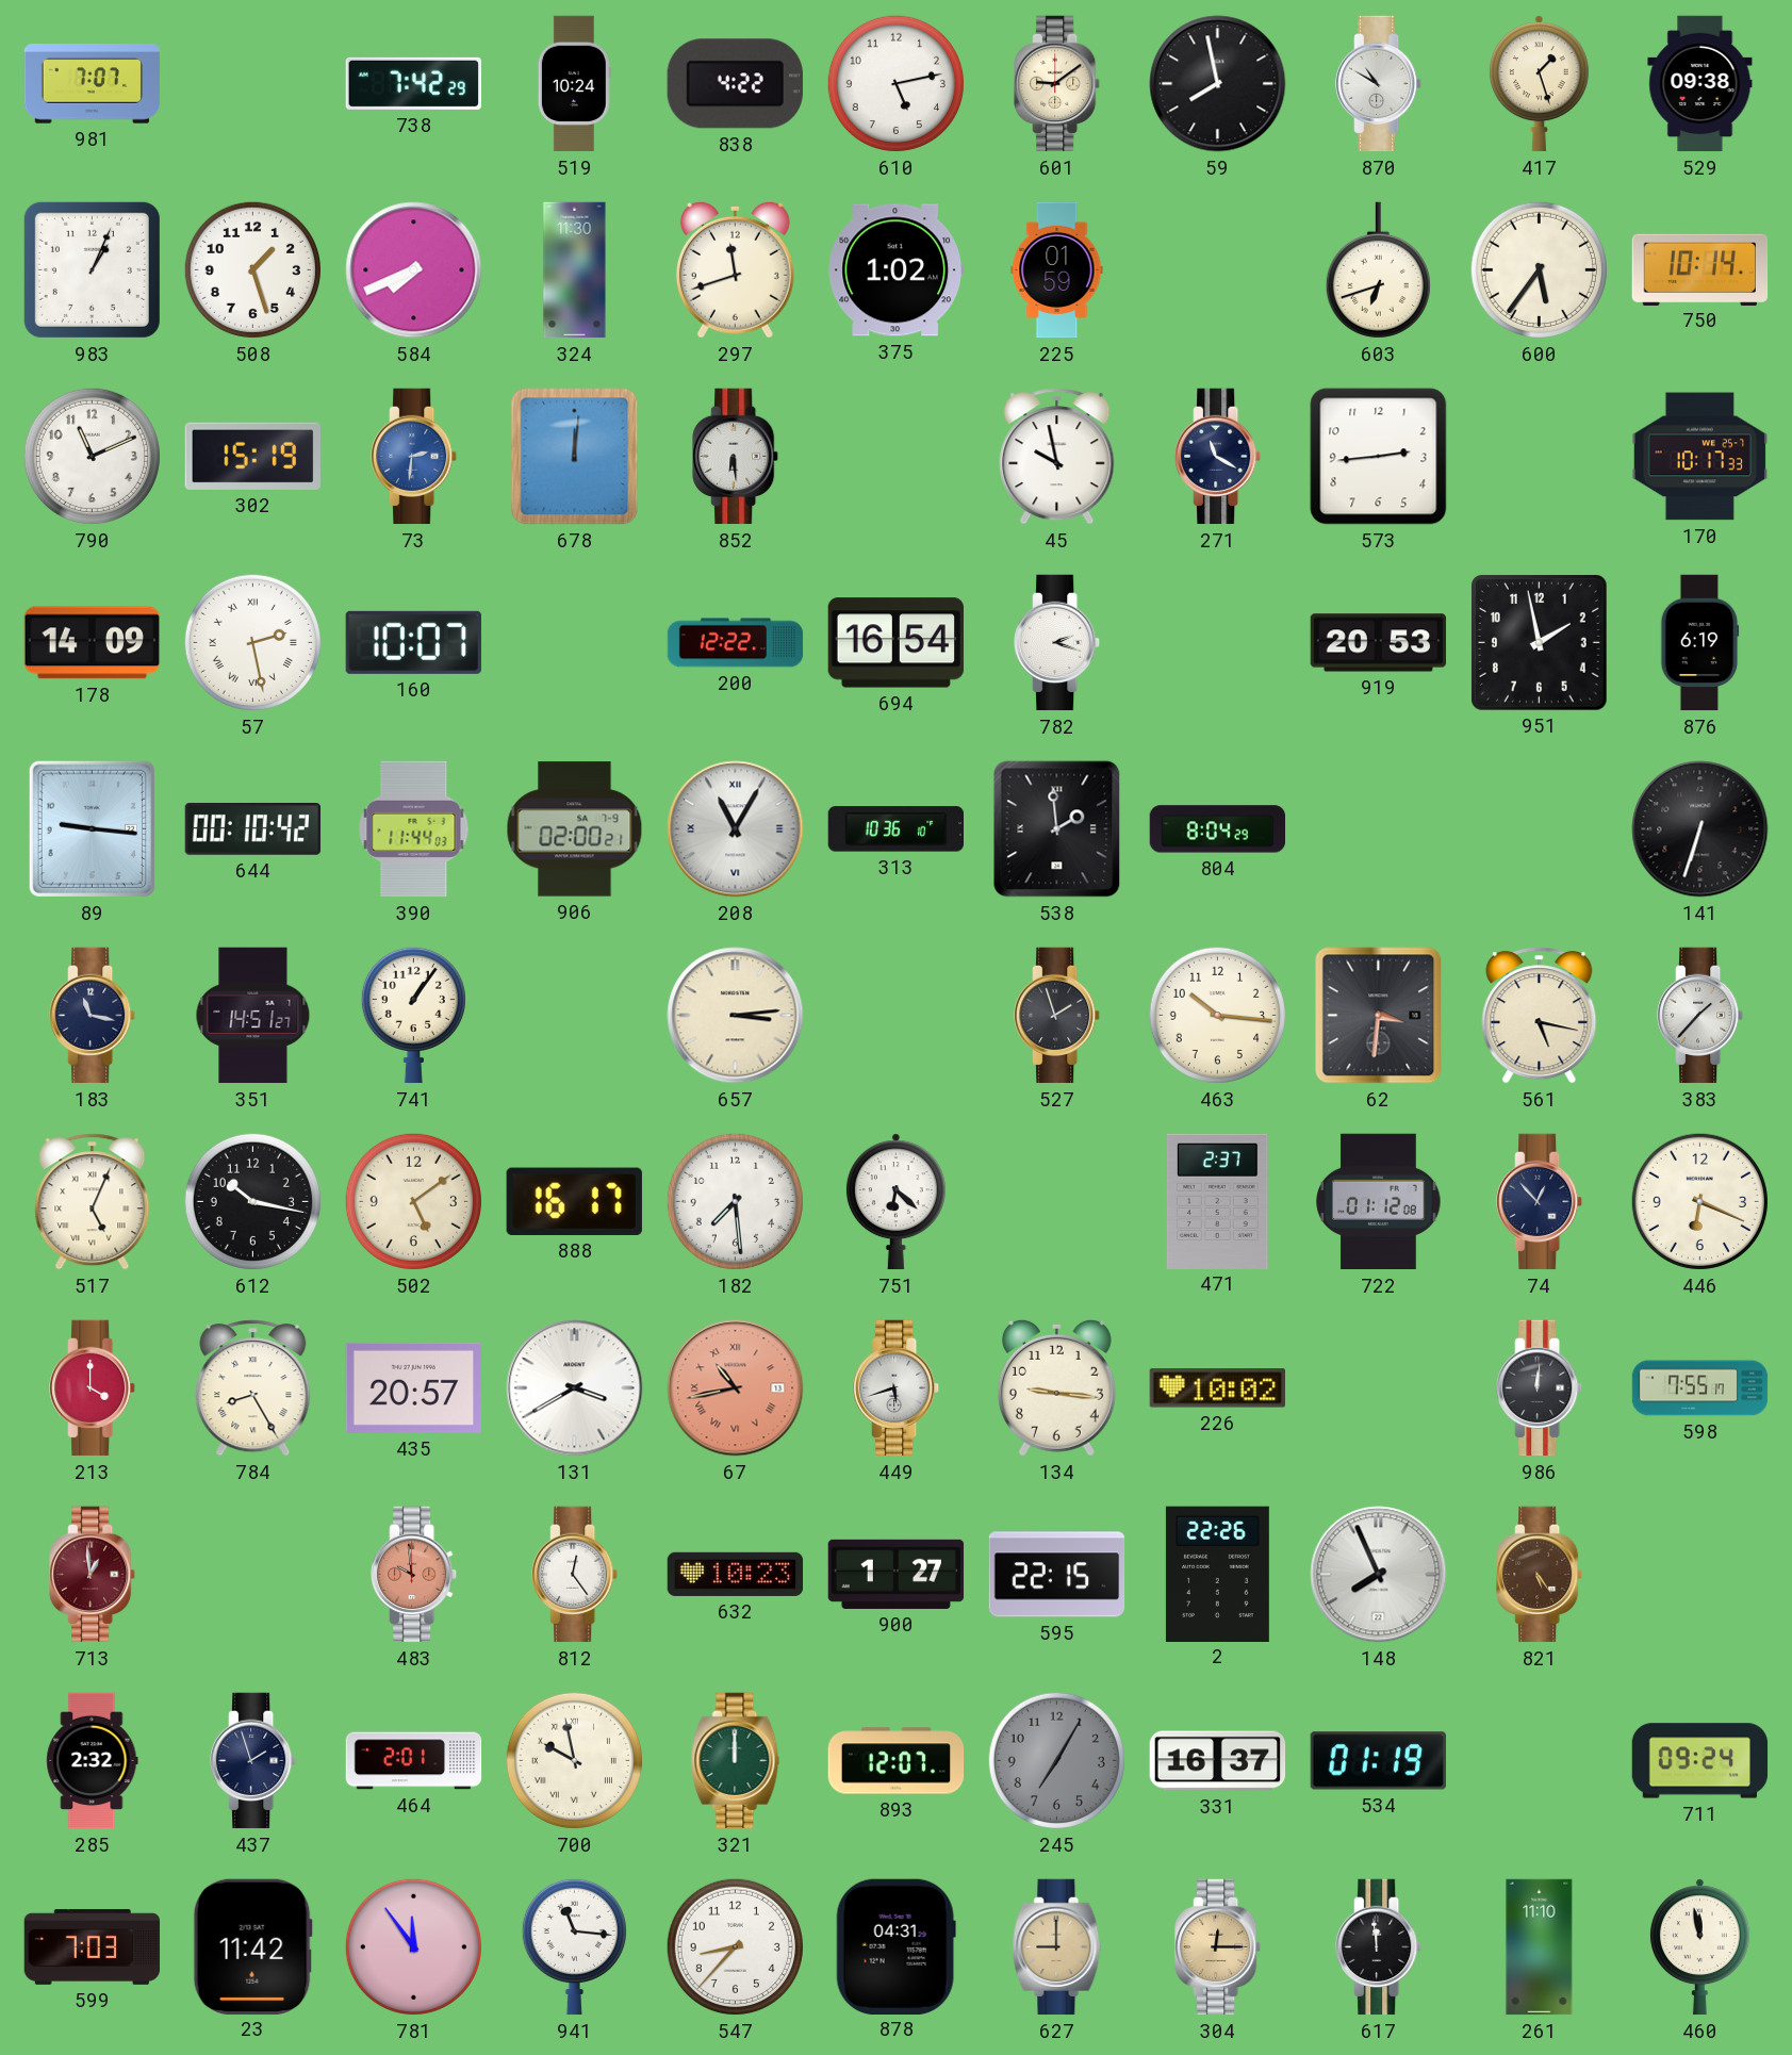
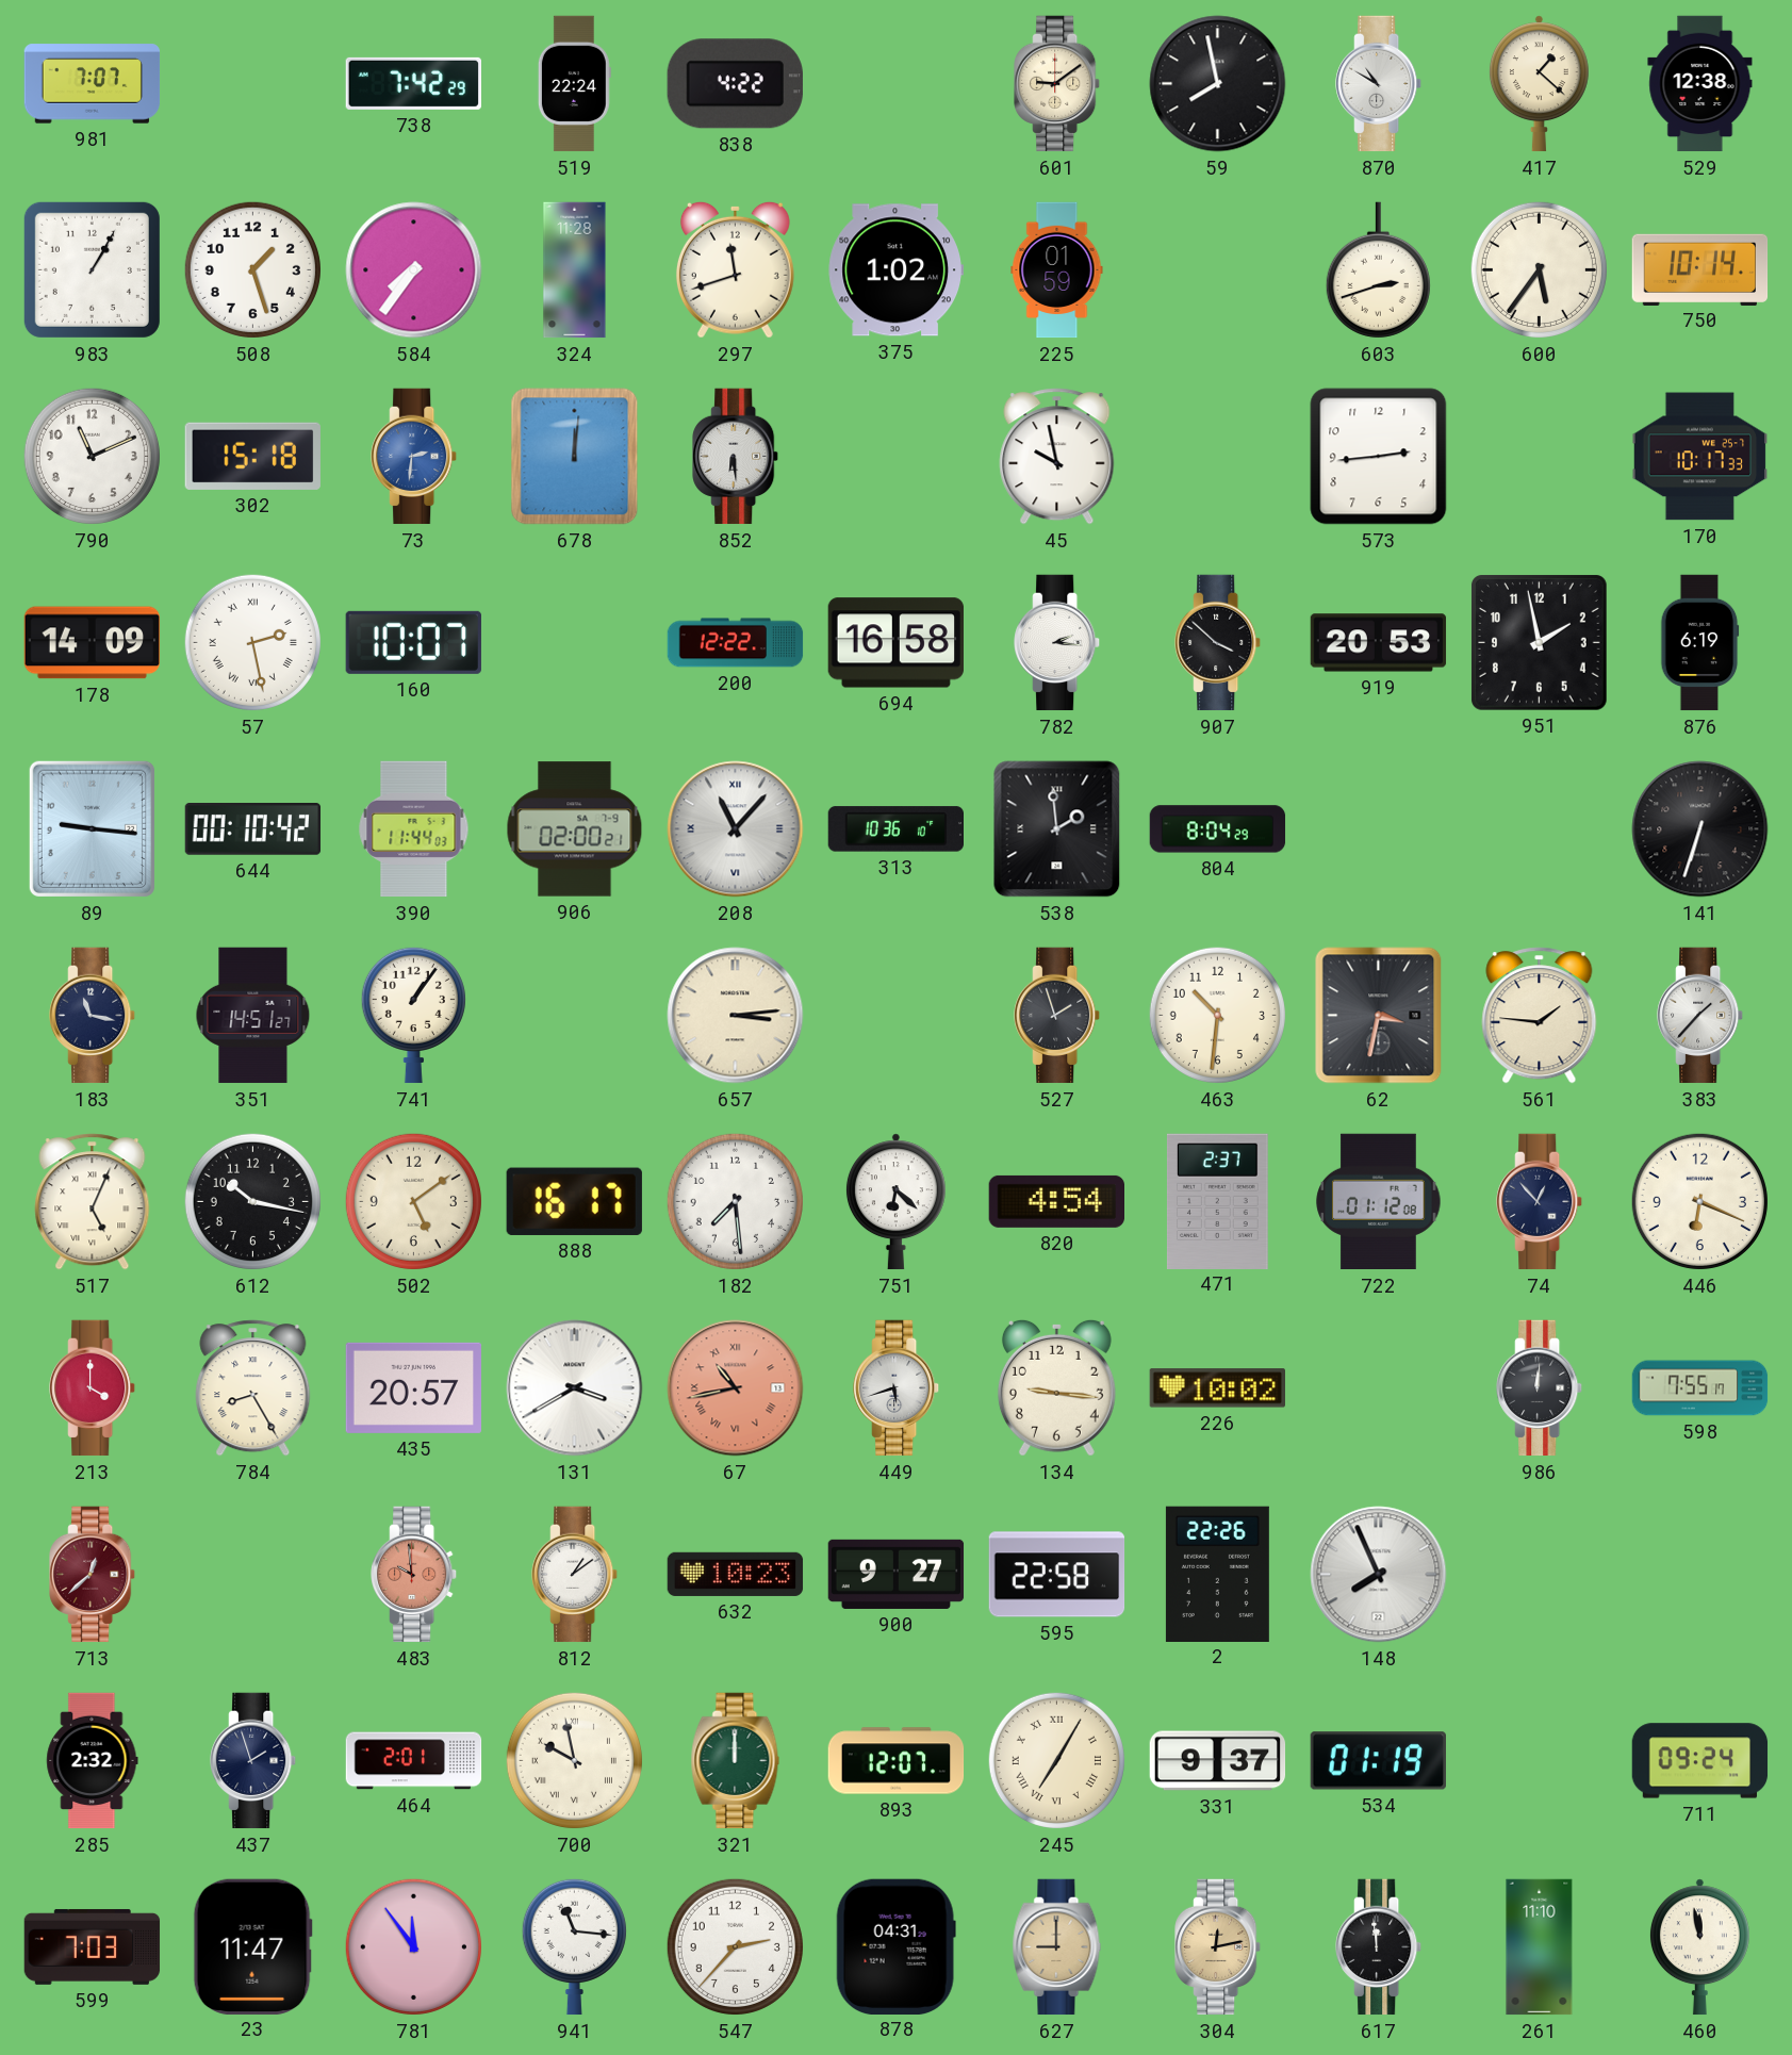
519: 10:24 -> 22:24 (574, 84)
610: 5:13 -> none (895, 83)
417: 1:27 -> 1:22 (1539, 84)
529: 09:38 -> 12:38 (1700, 84)
983: 1:04 -> 1:05 (92, 269)
584: 7:41 -> 7:36 (414, 270)
324: 11:30 -> 11:28 (575, 270)
603: 6:42 -> 2:42 (1378, 270)
302: 15:19 -> 15:18 (252, 456)
271: 11:20 -> none (1218, 457)
694: 16:54 -> 16:58 (895, 643)
782: 2:18 -> 2:16 (1057, 643)
907: none -> 3:52 (1218, 643)
208: 11:05 -> 11:07 (736, 829)
463: 10:16 -> 10:31 (1217, 1015)
62: 3:31 -> 3:32 (1379, 1016)
561: 5:17 -> 1:46 (1540, 1016)
820: none -> 4:54 (1056, 1201)
713: 12:59 -> 12:38 (93, 1575)
812: 12:24 -> 1:09 (575, 1575)
900: 1:27 -> 9:27 (897, 1574)
595: 22:15 -> 22:58 (1057, 1575)
821: 5:24 -> none (1540, 1575)
245 dial: grey -> cream (1056, 1760)
245 numerals: Arabic -> Roman (1056, 1760)
331: 16:37 -> 9:37 (1218, 1761)
23: 11:42 -> 11:47 (252, 1946)
547: 8:37 -> 2:37 (735, 1946)
304: 12:15 -> 12:13 (1218, 1947)
